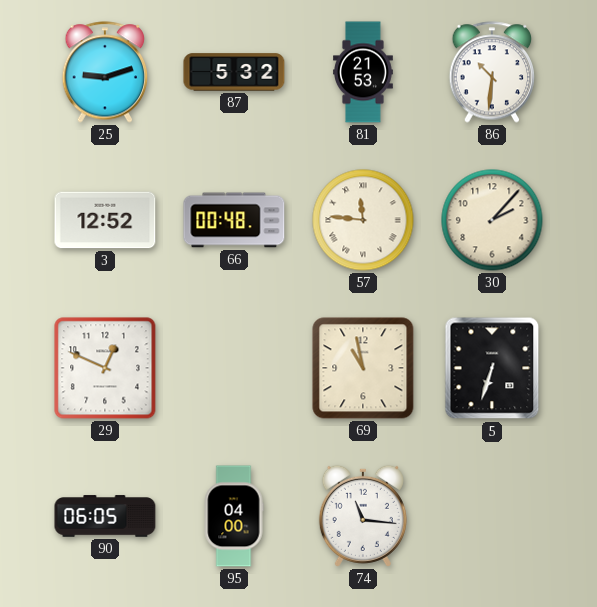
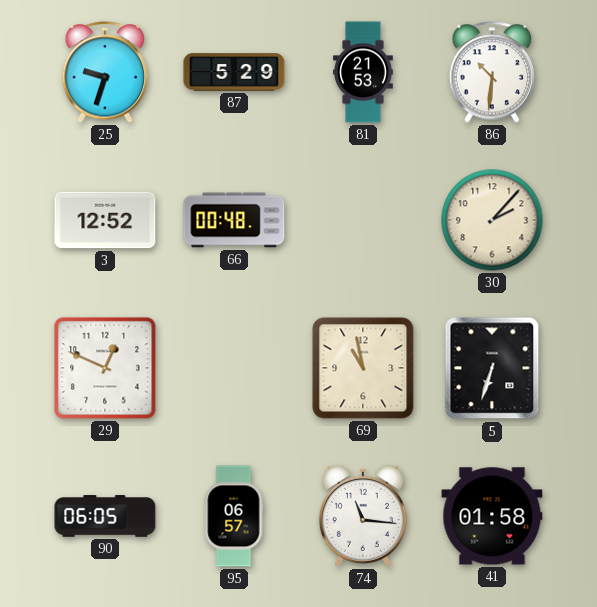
25: 9:12 -> 9:33 (105, 72)
87: 5:32 -> 5:29 (234, 72)
57: 11:46 -> none (363, 220)
95: 04:00 -> 06:57 (234, 516)
41: none -> 01:58 (492, 516)
